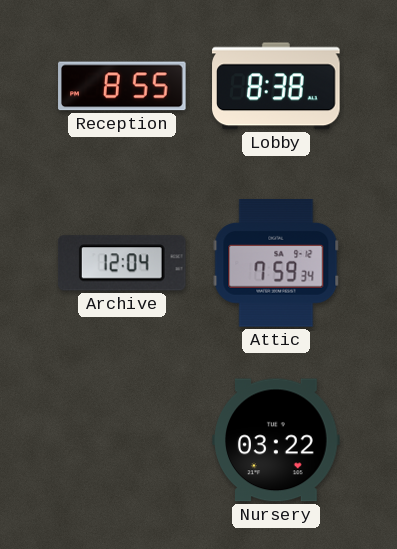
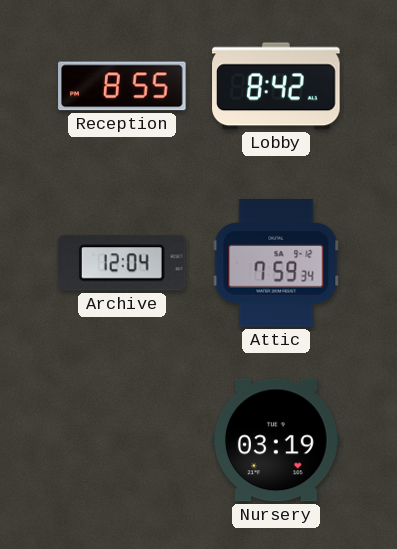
Lobby: 8:38 -> 8:42 (276, 86)
Nursery: 03:22 -> 03:19 (276, 440)
